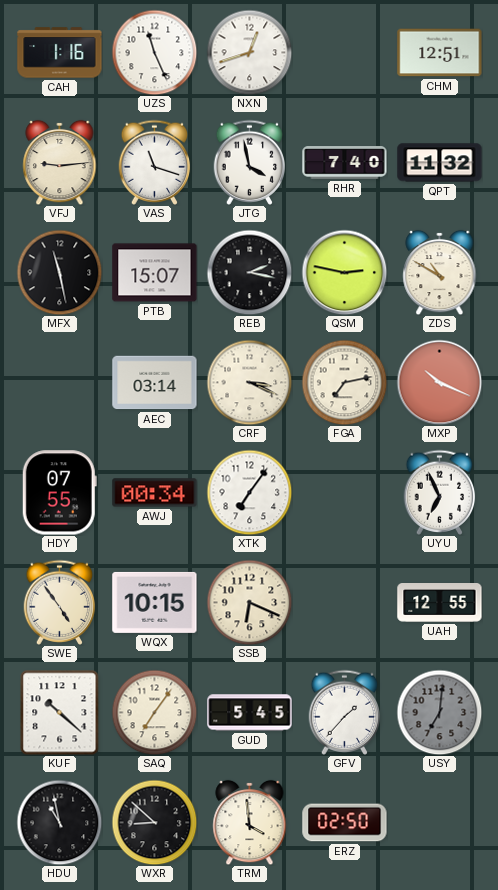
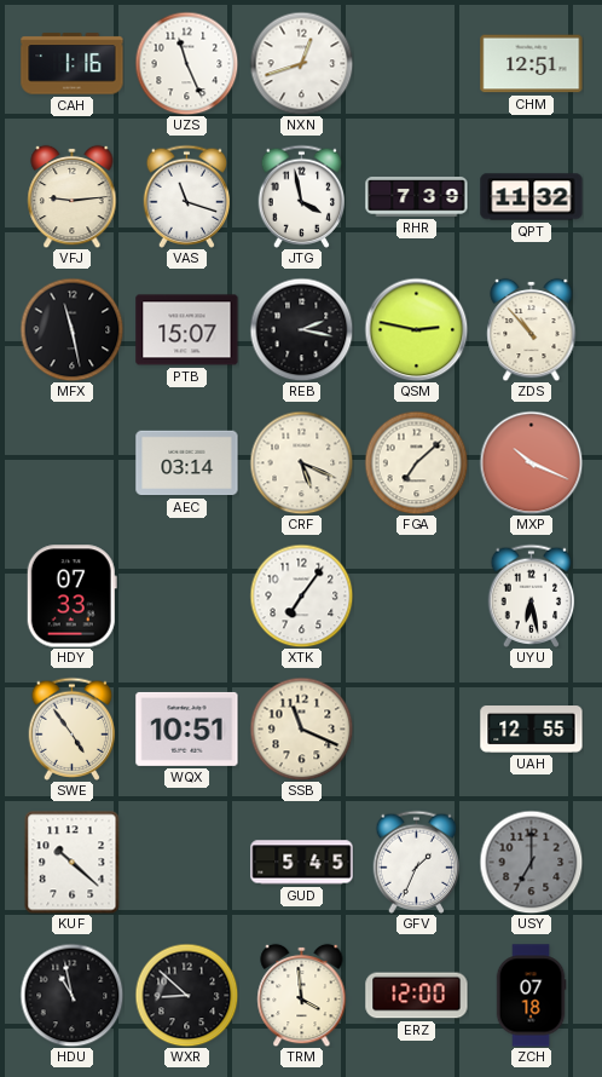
RHR: 7:40 -> 7:39 (417, 197)
ZDS: 10:50 -> 10:53 (532, 329)
CRF: 3:19 -> 5:19 (301, 462)
FGA: 7:13 -> 7:08 (416, 462)
HDY: 07:55 -> 07:33 (71, 597)
AWJ: 00:34 -> none (155, 493)
UYU: 6:56 -> 6:28 (532, 595)
WQX: 10:15 -> 10:51 (187, 728)
SSB: 6:19 -> 11:19 (301, 728)
SAQ: 7:06 -> none (154, 712)
GFV: 1:37 -> 1:34 (417, 862)
USY: 7:01 -> 7:00 (531, 862)
ERZ: 02:50 -> 12:00 (417, 996)
ZCH: none -> 07:18 (531, 996)
